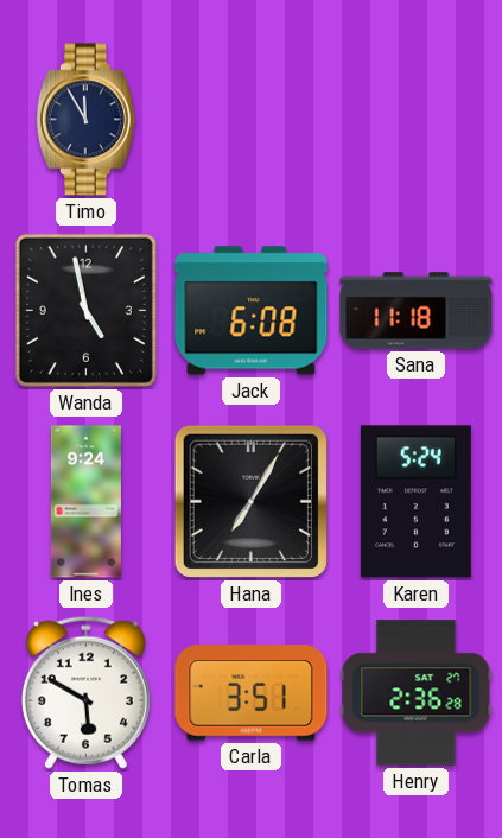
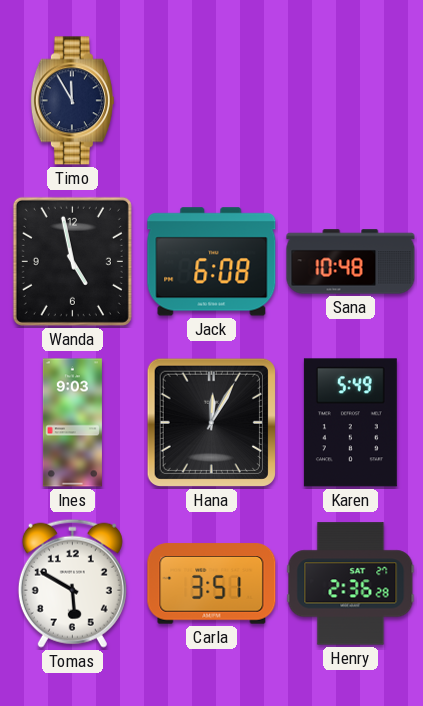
Sana: 11:18 -> 10:48 (351, 262)
Ines: 9:24 -> 9:03 (72, 423)
Hana: 7:05 -> 12:05 (211, 422)
Karen: 5:24 -> 5:49 (350, 423)
